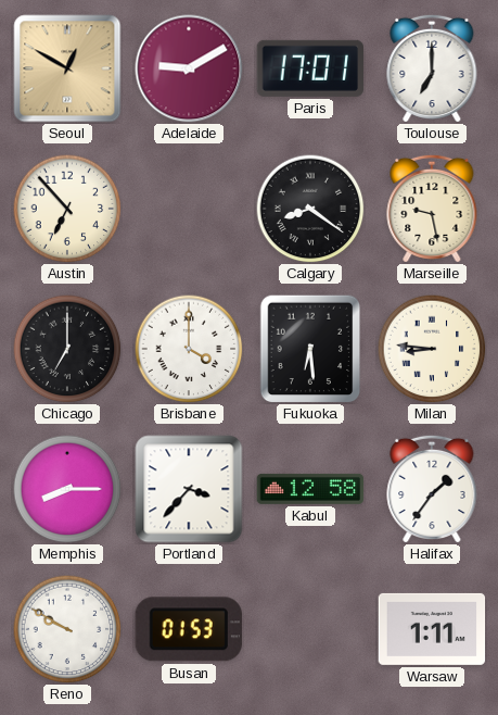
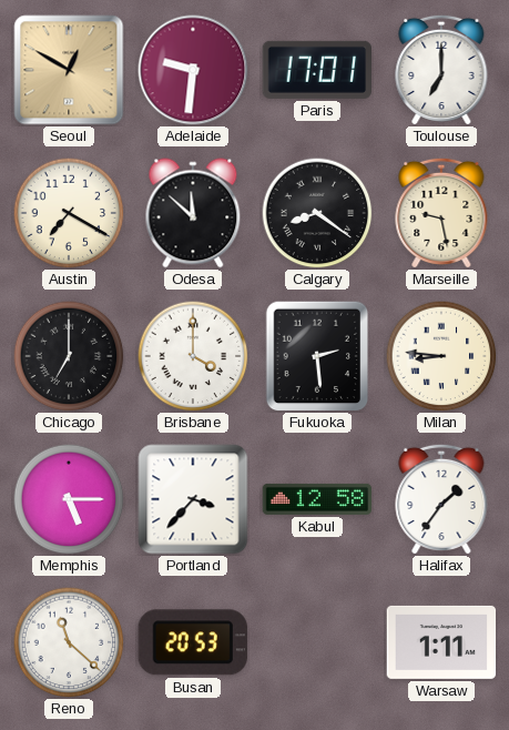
Adelaide: 9:10 -> 9:31 (193, 70)
Austin: 6:53 -> 7:20 (69, 213)
Odesa: none -> 11:52 (193, 213)
Fukuoka: 6:29 -> 2:29 (317, 356)
Memphis: 8:15 -> 5:15 (69, 499)
Reno: 9:50 -> 11:22 (69, 642)
Busan: 01:53 -> 20:53 (193, 642)
